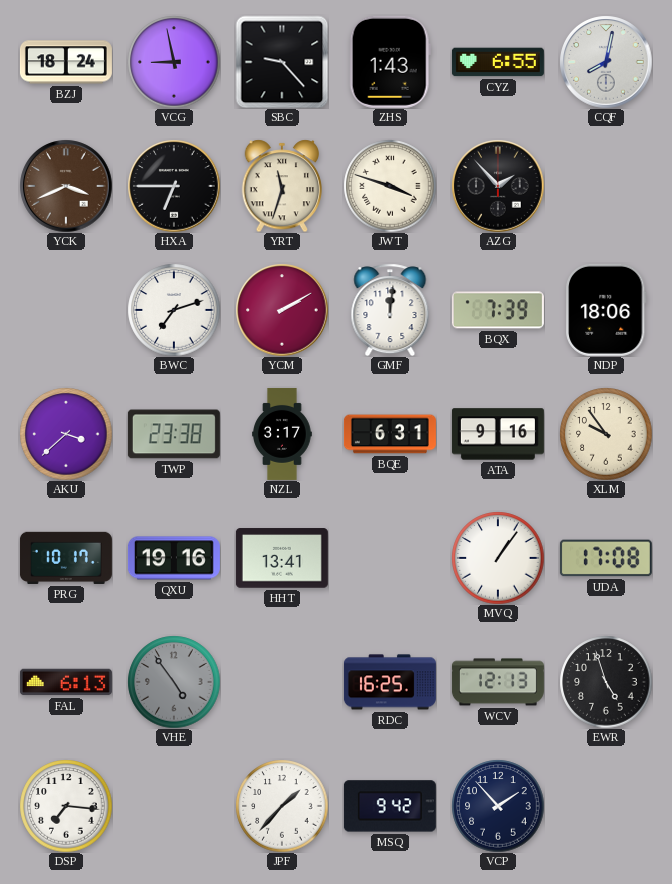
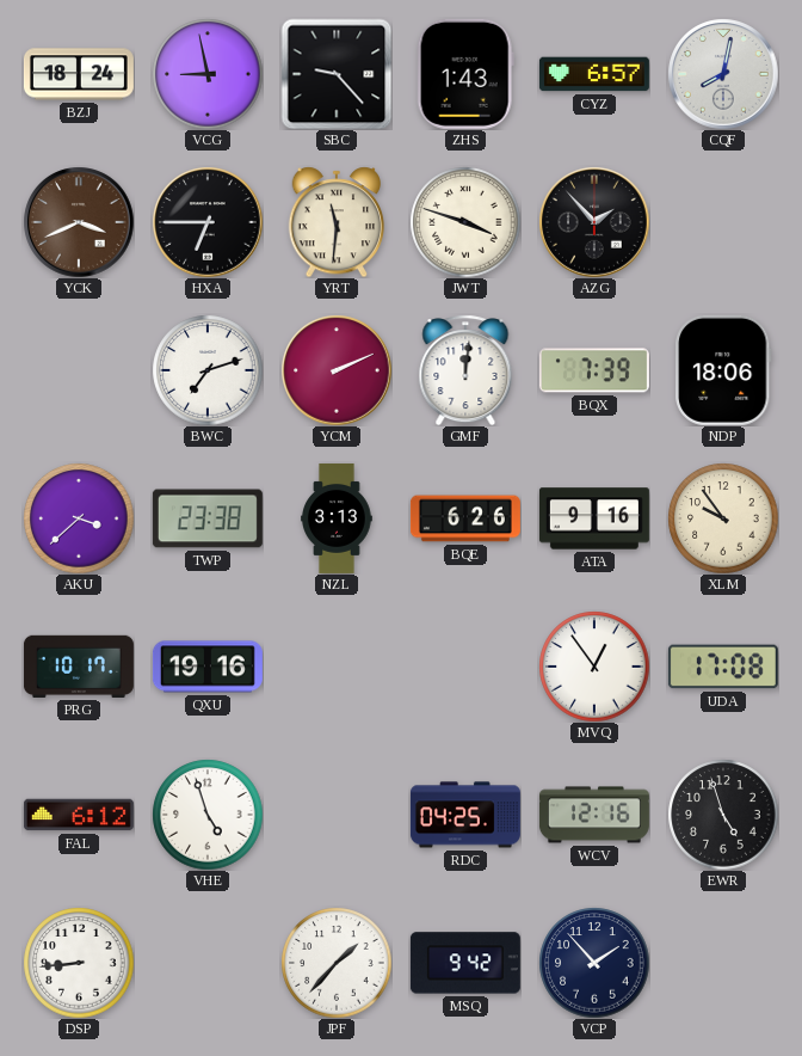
CYZ: 6:55 -> 6:57 (594, 74)
YRT: 11:33 -> 11:31 (337, 222)
YCM: 2:10 -> 2:11 (337, 370)
NZL: 3:17 -> 3:13 (337, 518)
BQE: 6:31 -> 6:26 (465, 518)
HHT: 13:41 -> none (282, 558)
MVQ: 1:06 -> 12:54 (594, 667)
FAL: 6:13 -> 6:12 (79, 815)
VHE: 4:54 -> 4:57 (208, 815)
VHE dial: grey -> white (208, 815)
RDC: 16:25 -> 04:25 (465, 815)
WCV: 12:13 -> 12:16 (594, 815)
DSP: 7:16 -> 8:44 (79, 963)
